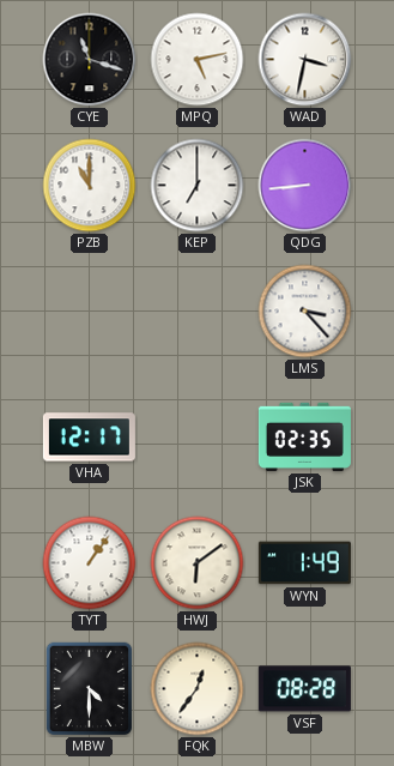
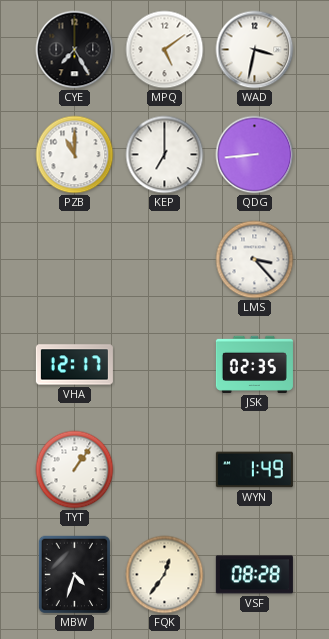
CYE: 11:18 -> 7:25 (75, 50)
MPQ: 5:13 -> 5:09 (165, 50)
HWJ: 6:09 -> none (198, 563)
MBW: 4:30 -> 4:33 (74, 575)
